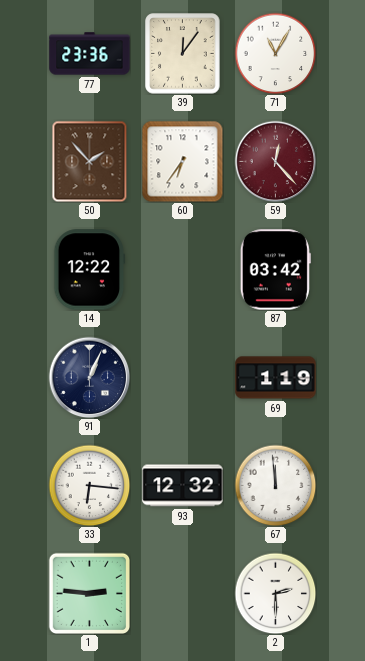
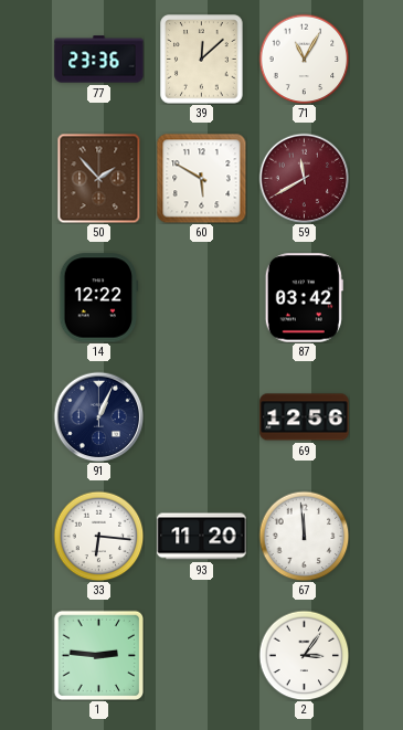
39: 12:06 -> 12:08 (202, 60)
60: 6:36 -> 5:50 (201, 178)
59: 12:23 -> 11:40 (304, 178)
69: 1:19 -> 12:56 (305, 417)
93: 12:32 -> 11:20 (202, 537)
2: 2:30 -> 3:06 (304, 655)
